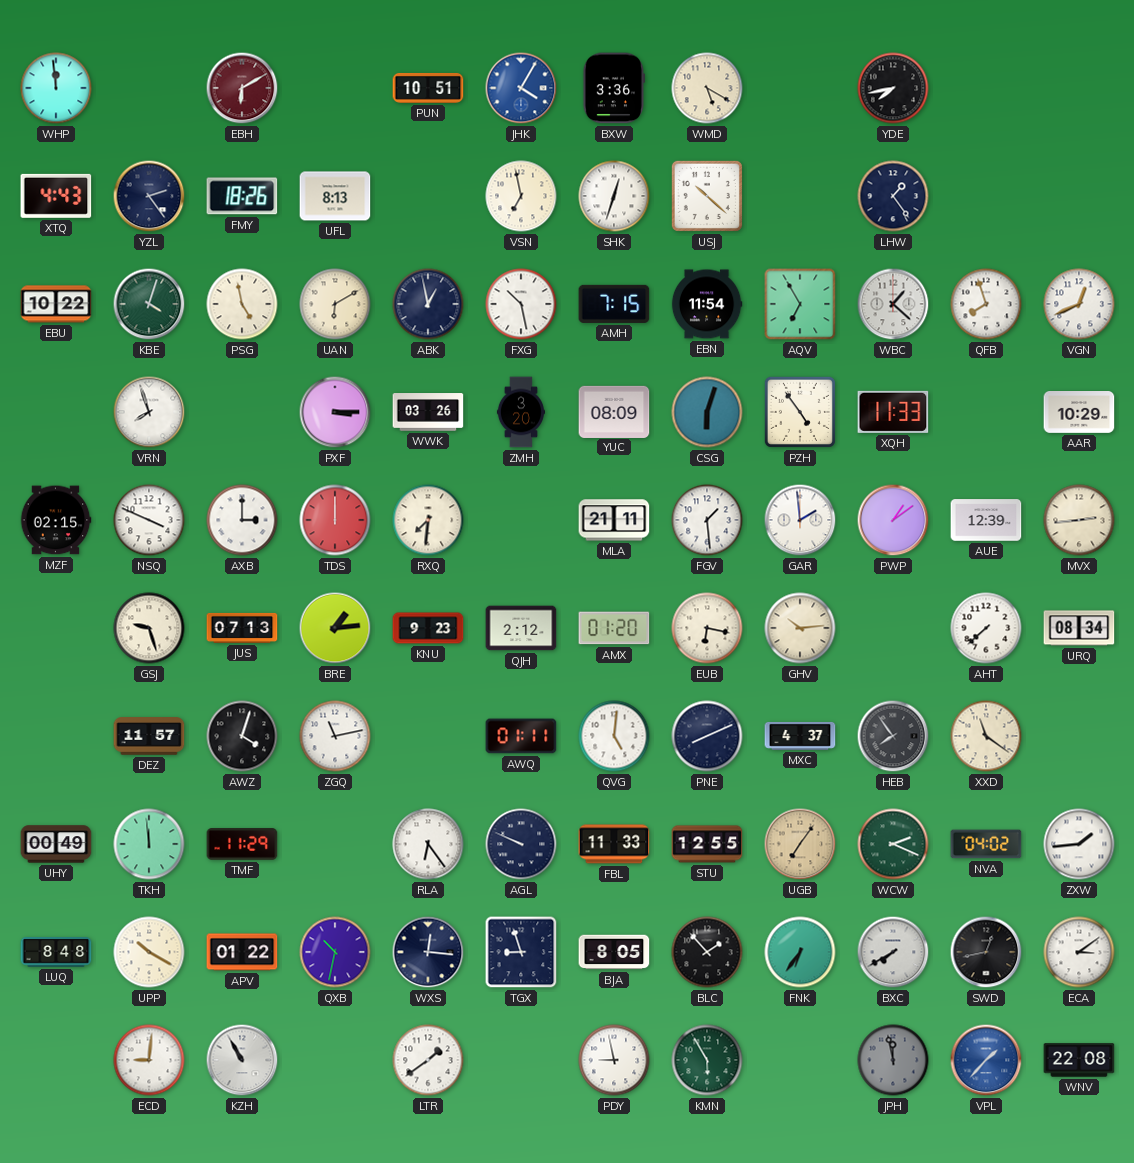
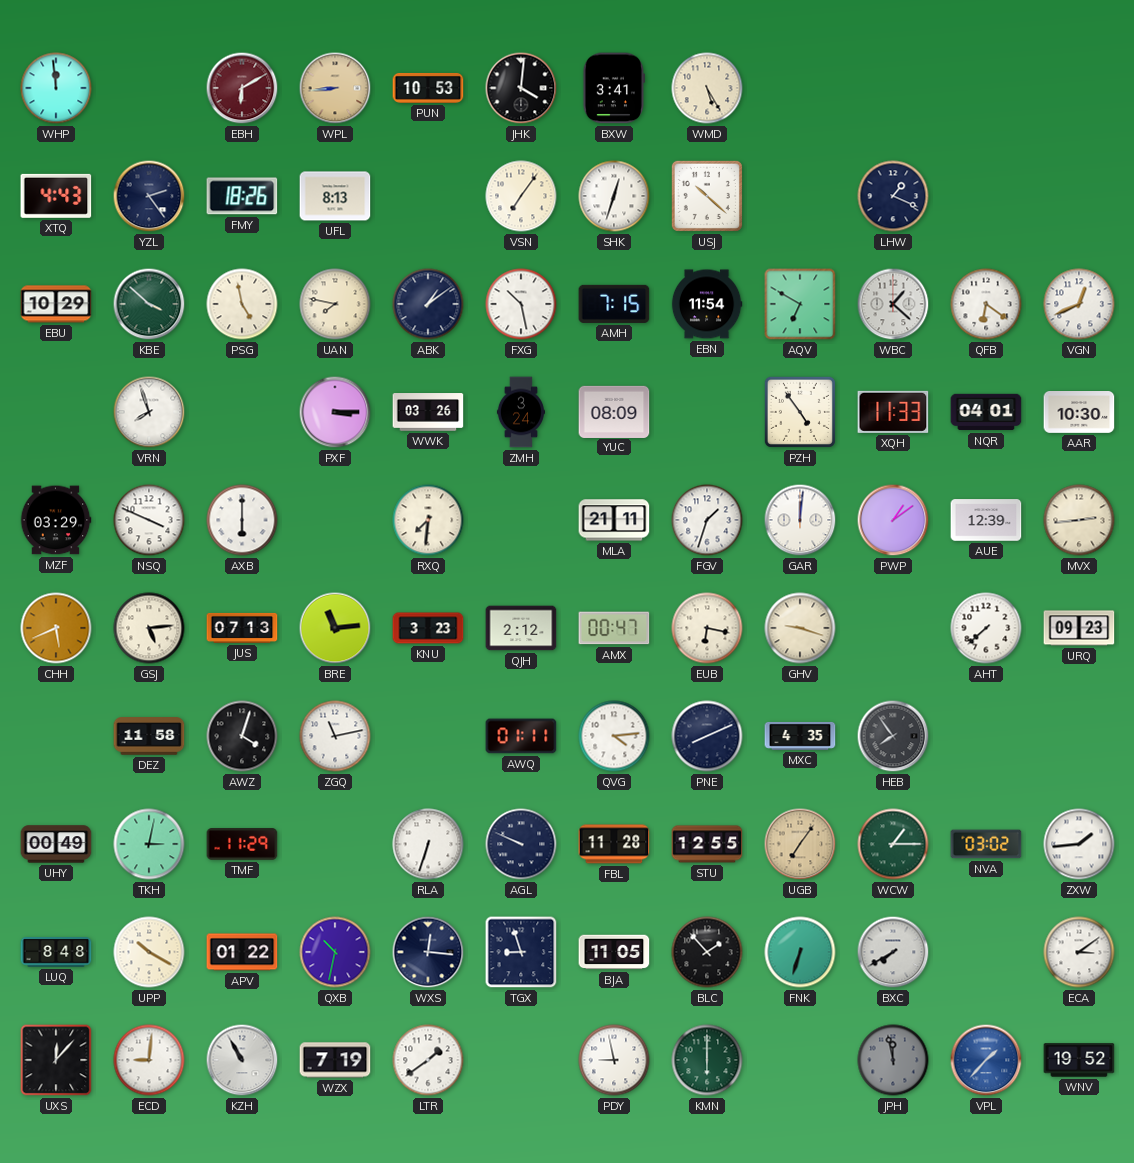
WPL: none -> 8:44 (335, 88)
PUN: 10:51 -> 10:53 (428, 88)
JHK: 4:05 -> 4:01 (521, 88)
JHK dial: blue -> black (521, 88)
BXW: 3:36 -> 3:41 (614, 88)
WMD: 5:20 -> 5:25 (707, 88)
YDE: 7:43 -> none (893, 88)
VSN: 6:58 -> 7:06 (521, 196)
LHW: 1:24 -> 1:19 (893, 196)
EBU: 10:22 -> 10:29 (56, 304)
KBE: 4:03 -> 3:52 (149, 304)
UAN: 6:10 -> 7:47 (335, 304)
ABK: 12:58 -> 1:09 (428, 304)
AQV: 6:55 -> 6:50 (800, 304)
QFB: 7:57 -> 6:21 (986, 304)
ZMH: 3:20 -> 3:24 (521, 412)
CSG: 6:03 -> none (707, 412)
NQR: none -> 04:01 (986, 412)
AAR: 10:29 -> 10:30 (1079, 413)
MZF: 02:15 -> 03:29 (56, 520)
AXB: 3:00 -> 6:00 (242, 520)
TDS: 12:00 -> none (335, 520)
FGV: 1:29 -> 1:33 (707, 520)
GAR: 1:59 -> 12:01 (800, 520)
CHH: none -> 5:41 (56, 628)
GSJ: 9:27 -> 5:14 (149, 628)
BRE: 1:14 -> 11:14 (335, 628)
KNU: 9:23 -> 3:23 (428, 628)
AMX: 01:20 -> 00:47 (614, 628)
GHV: 10:14 -> 9:18 (800, 628)
URQ: 08:34 -> 09:23 (1079, 628)
DEZ: 11:57 -> 11:58 (149, 736)
QVG: 5:01 -> 4:14 (614, 736)
MXC: 4:37 -> 4:35 (800, 736)
XXD: 11:21 -> none (986, 736)
TKH: 11:59 -> 3:02 (149, 844)
RLA: 6:24 -> 6:33 (428, 844)
FBL: 11:33 -> 11:28 (614, 844)
WCW: 2:19 -> 1:15 (893, 844)
NVA: 04:02 -> 03:02 (986, 844)
BJA: 8:05 -> 11:05 (614, 952)
FNK: 6:36 -> 6:33 (800, 952)
SWD: 12:43 -> none (986, 952)
UXS: none -> 12:07 (56, 1060)
WZX: none -> 7:19 (335, 1060)
KMN: 5:55 -> 6:00 (707, 1060)
WNV: 22:08 -> 19:52 (1079, 1060)
